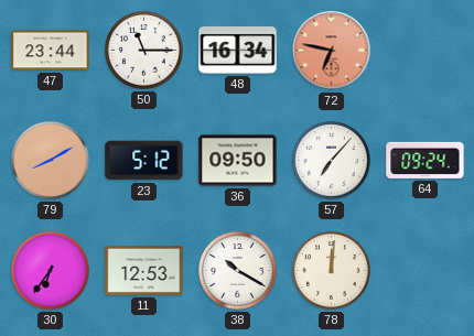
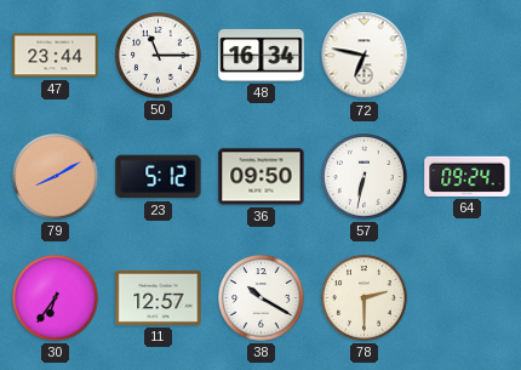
72 dial: salmon -> white (365, 56)
57: 7:07 -> 6:32 (365, 177)
11: 12:53 -> 12:57 (159, 297)
78: 12:01 -> 2:30 (365, 298)
